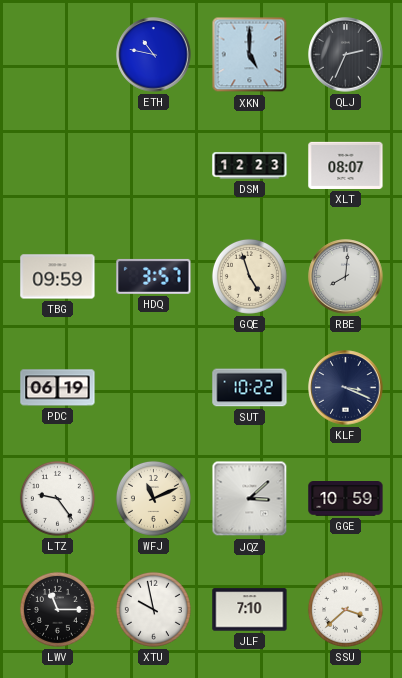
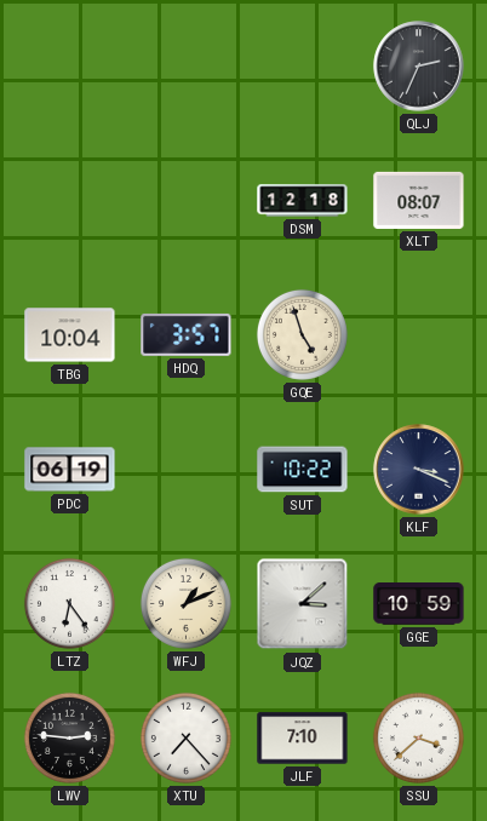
ETH: 10:47 -> none (154, 55)
XKN: 5:00 -> none (250, 55)
DSM: 12:23 -> 12:18 (303, 201)
TBG: 09:59 -> 10:04 (70, 335)
RBE: 8:01 -> none (346, 277)
LTZ: 9:24 -> 6:24 (69, 603)
WFJ: 11:11 -> 1:11 (185, 603)
LWV: 11:15 -> 2:46 (69, 737)
XTU: 9:58 -> 7:23 (185, 737)
